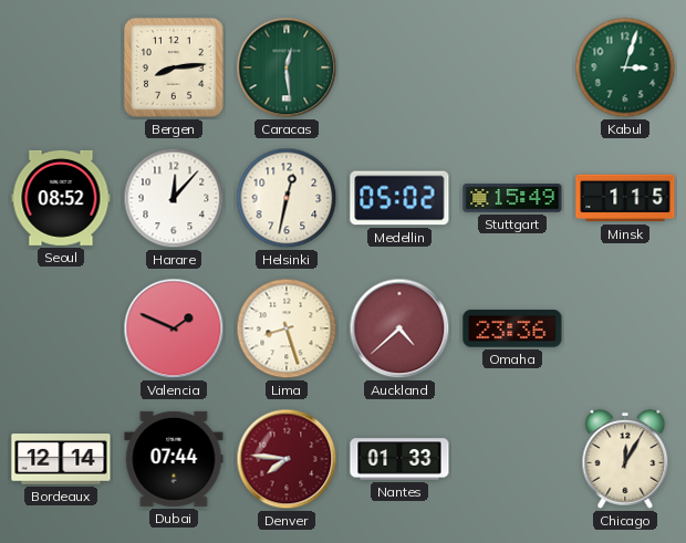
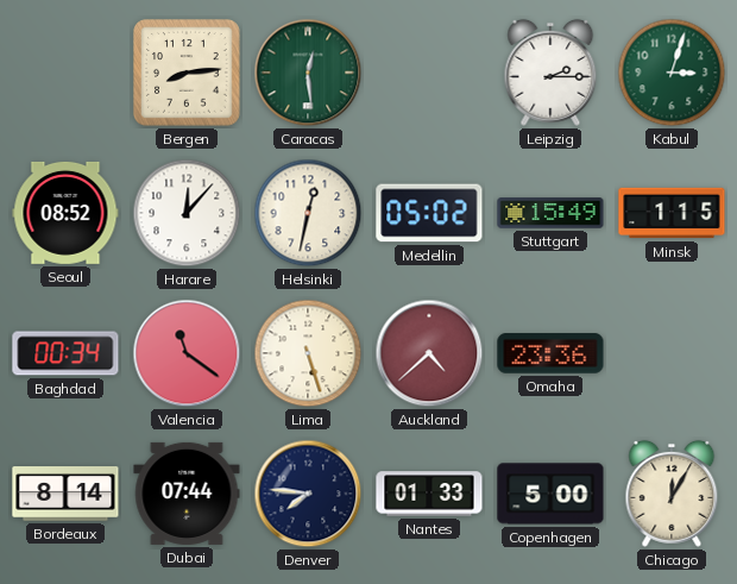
Leipzig: none -> 2:15 (550, 73)
Baghdad: none -> 00:34 (65, 353)
Valencia: 1:49 -> 11:21 (187, 353)
Lima: 8:27 -> 5:27 (308, 353)
Bordeaux: 12:14 -> 8:14 (65, 494)
Denver dial: burgundy -> navy (308, 494)
Copenhagen: none -> 5:00 (550, 494)
